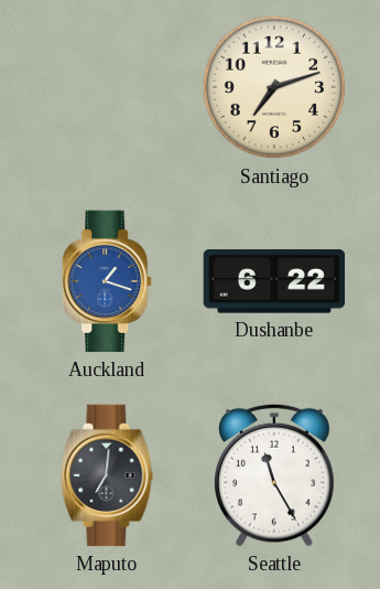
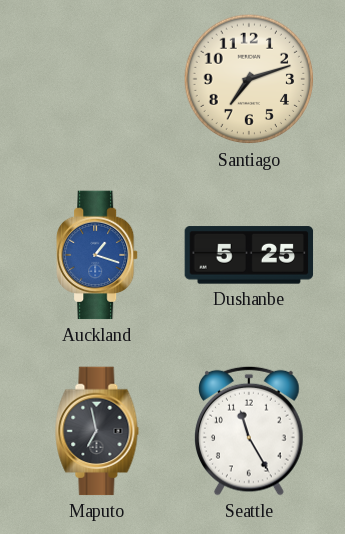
Dushanbe: 6:22 -> 5:25 (249, 255)
Maputo: 7:01 -> 6:58 (97, 431)
